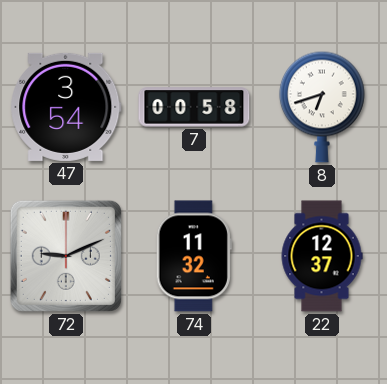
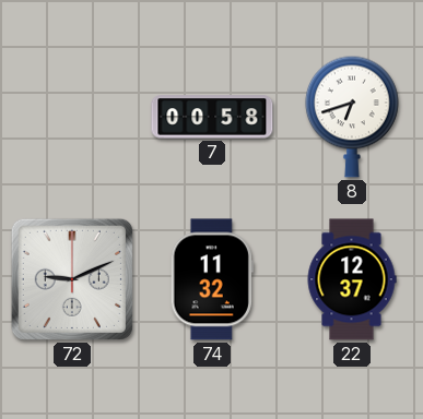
47: 3:54 -> none (66, 107)
